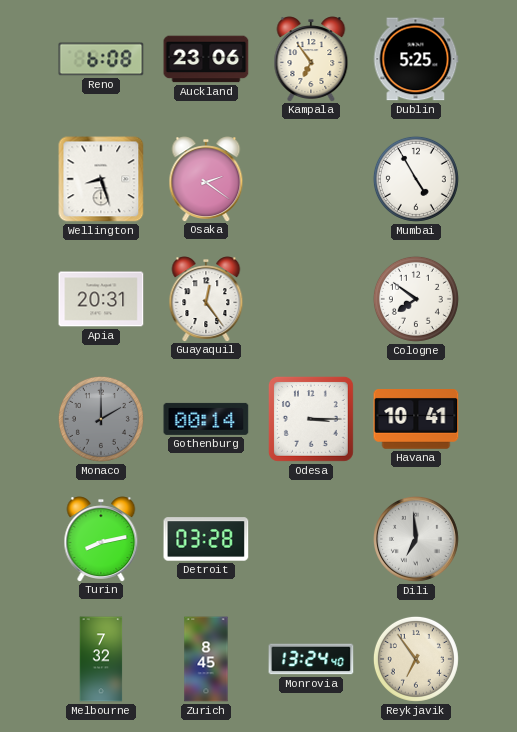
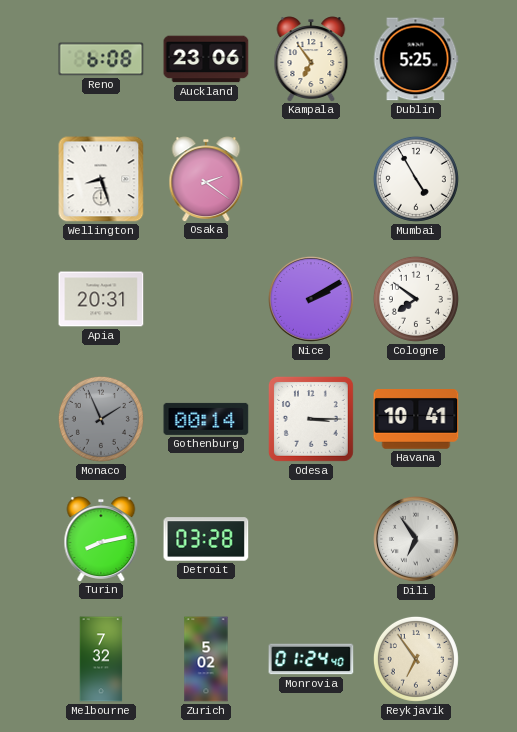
Guayaquil: 12:24 -> none (206, 299)
Nice: none -> 2:10 (311, 299)
Monaco: 2:00 -> 1:56 (101, 419)
Dili: 6:59 -> 6:54 (416, 539)
Zurich: 8:45 -> 5:02 (206, 659)
Monrovia: 13:24 -> 01:24 (311, 659)
